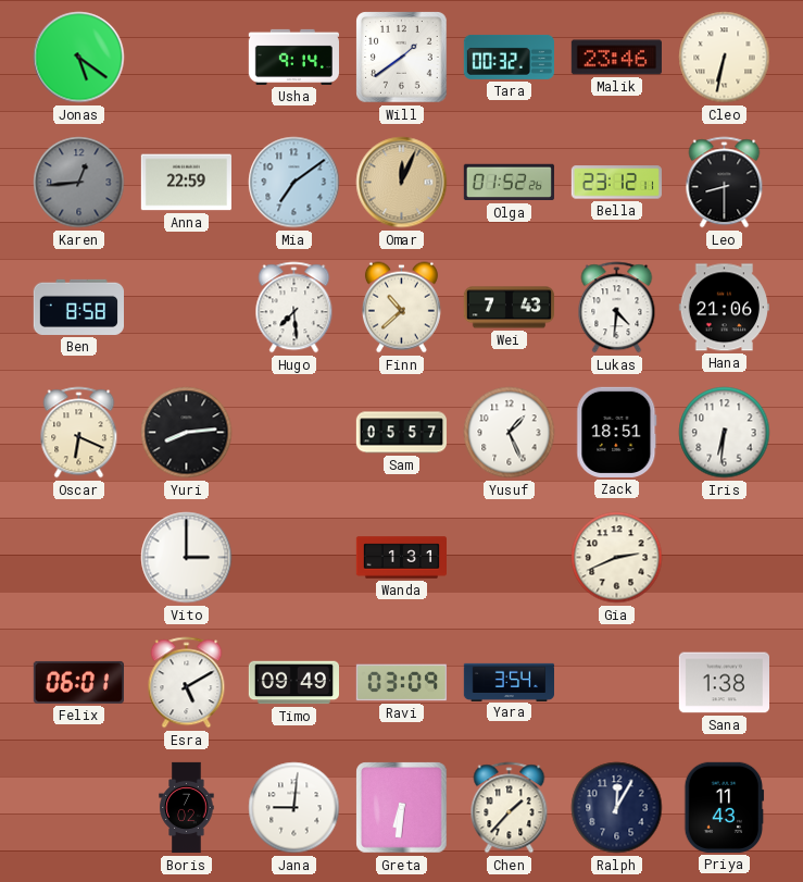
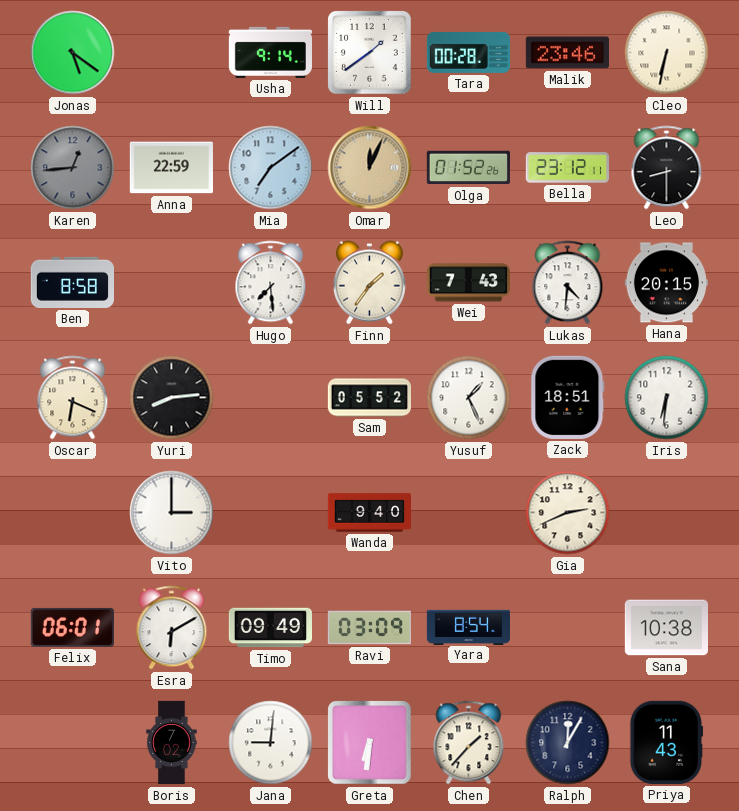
Tara: 00:32 -> 00:28 (468, 52)
Finn: 10:38 -> 1:36 (369, 283)
Hana: 21:06 -> 20:15 (666, 283)
Sam: 05:57 -> 05:52 (369, 398)
Wanda: 1:31 -> 9:40 (370, 513)
Esra: 5:10 -> 6:10 (172, 628)
Yara: 3:54 -> 8:54 (468, 627)
Sana: 1:38 -> 10:38 (666, 628)
